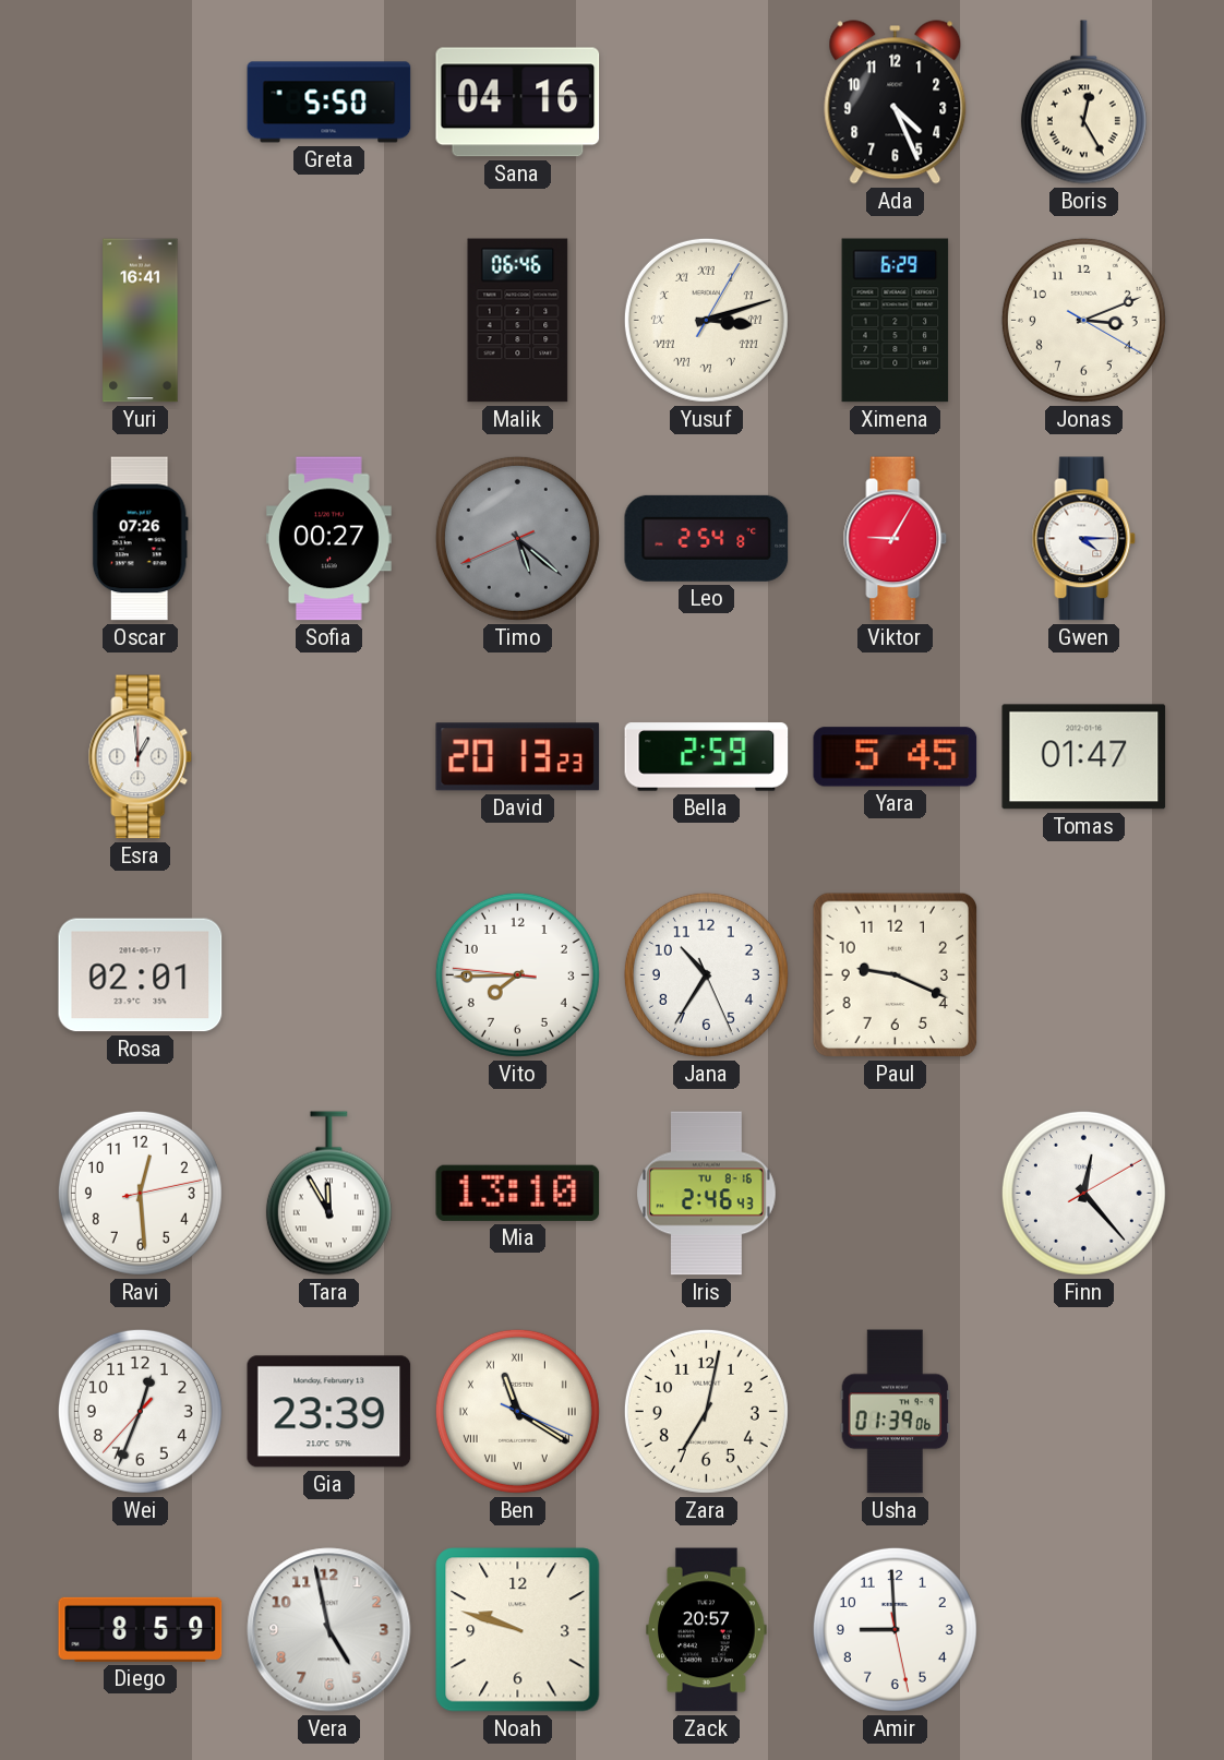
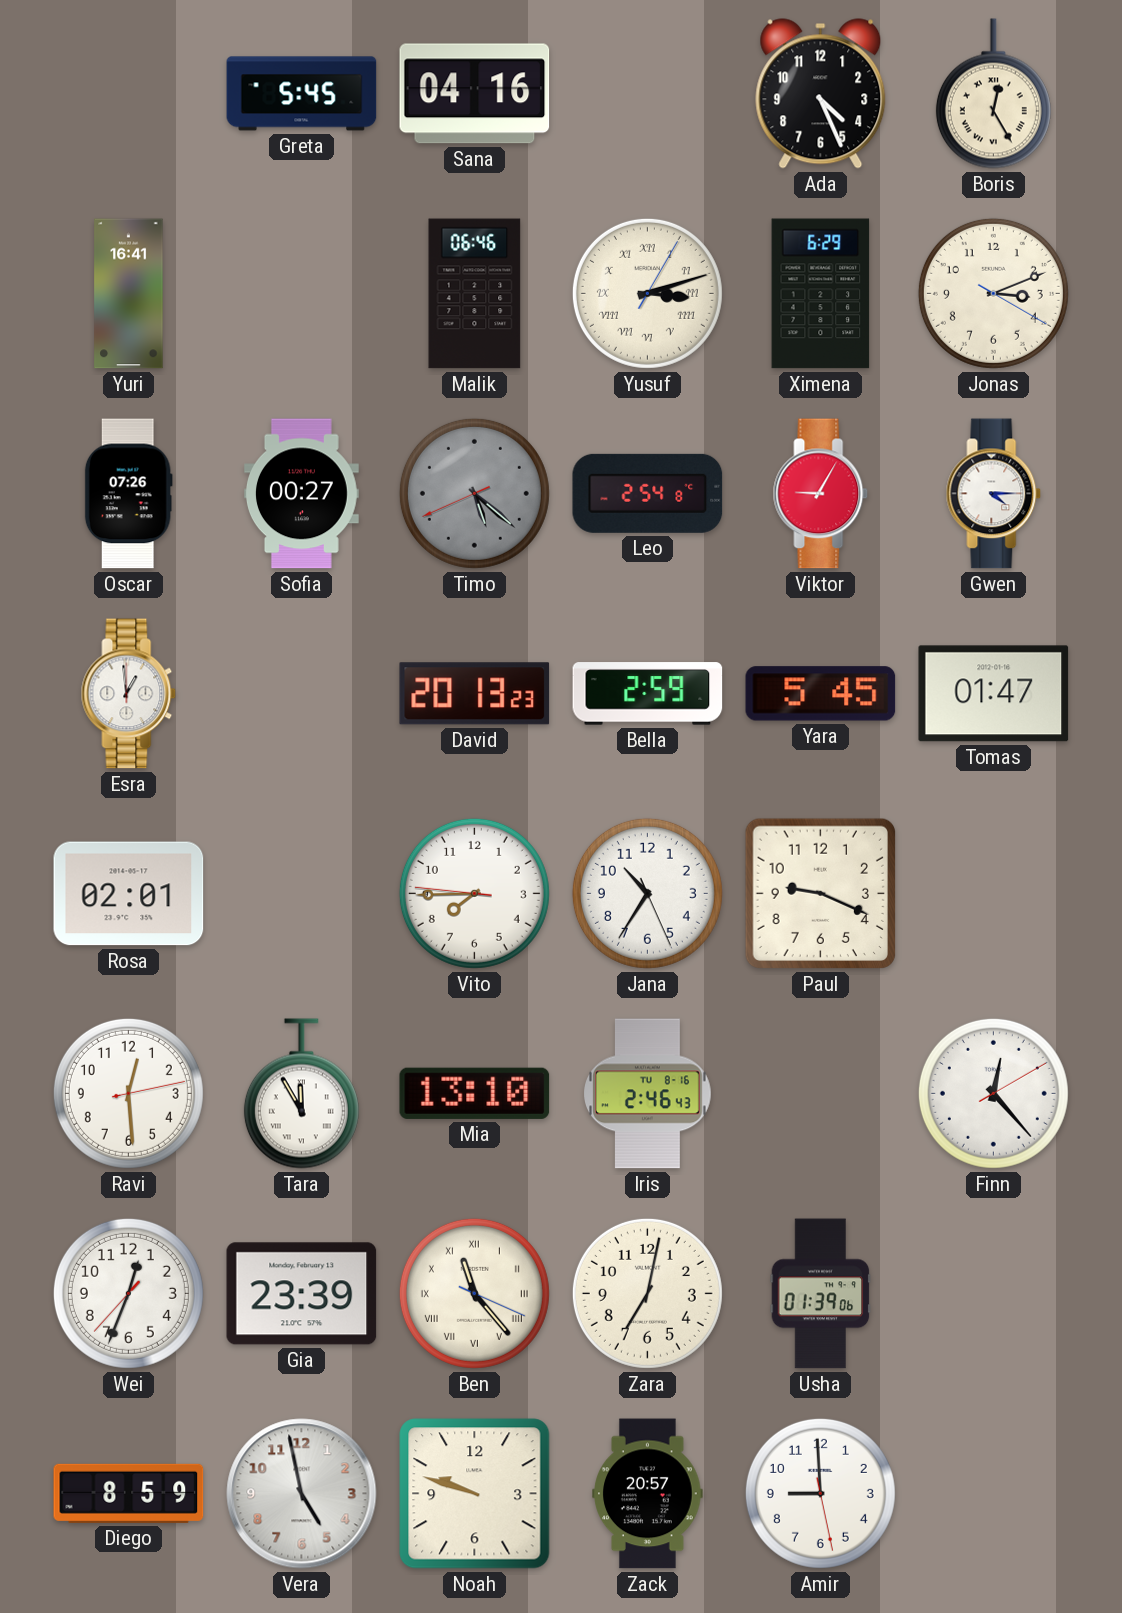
Greta: 5:50 -> 5:45 (302, 94)
Ben: 11:20 -> 11:23 (474, 1293)
